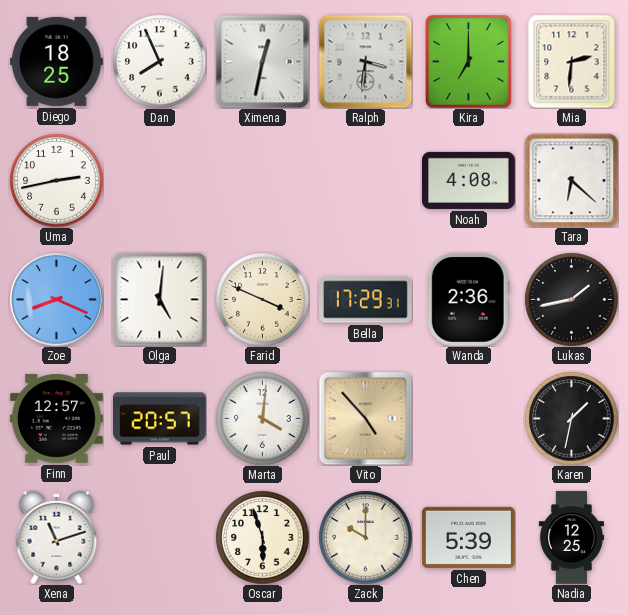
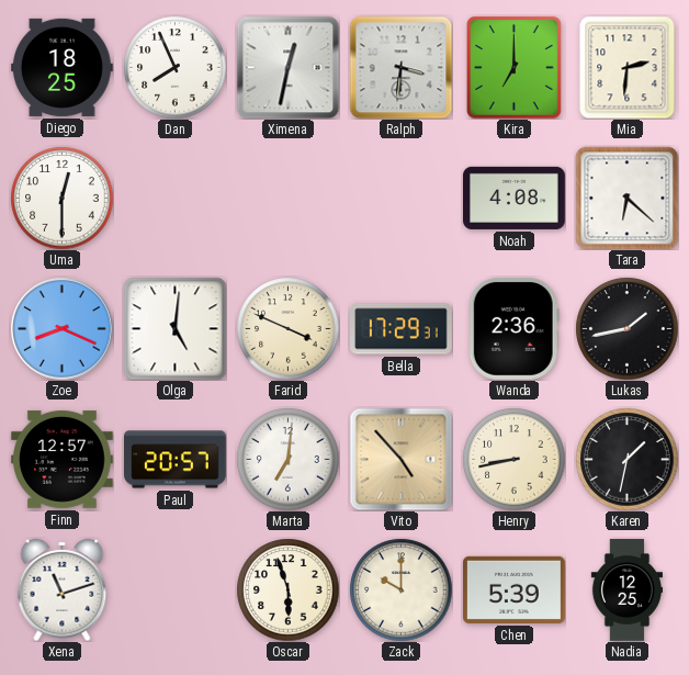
Uma: 2:43 -> 12:30 (61, 198)
Marta: 4:01 -> 7:01 (287, 459)
Henry: none -> 8:43 (513, 459)
